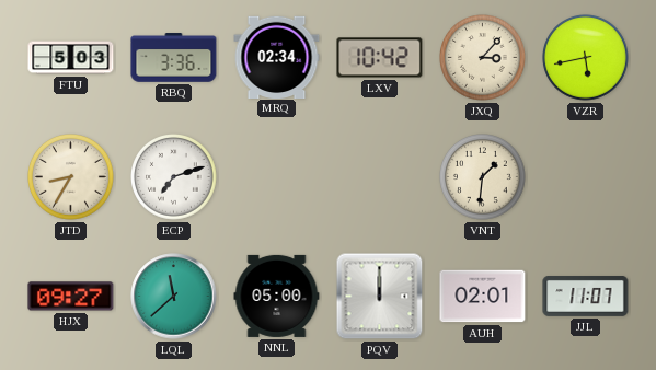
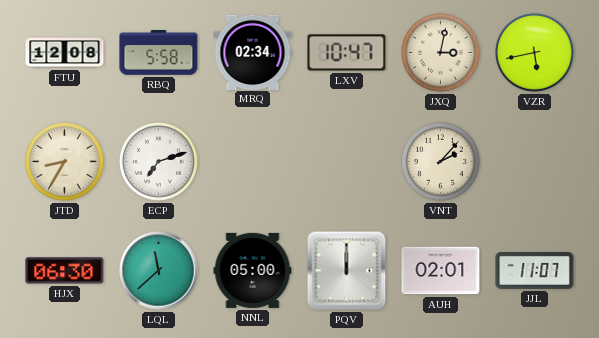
FTU: 5:03 -> 12:08 (65, 53)
RBQ: 3:36 -> 5:58 (159, 53)
LXV: 10:42 -> 10:47 (347, 53)
JXQ: 3:07 -> 3:02 (441, 53)
VNT: 1:31 -> 2:07 (441, 162)
HJX: 09:27 -> 06:30 (65, 271)
